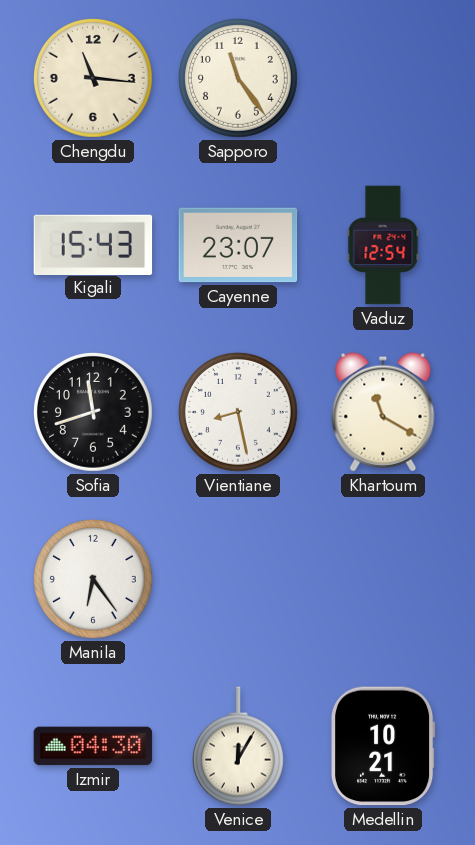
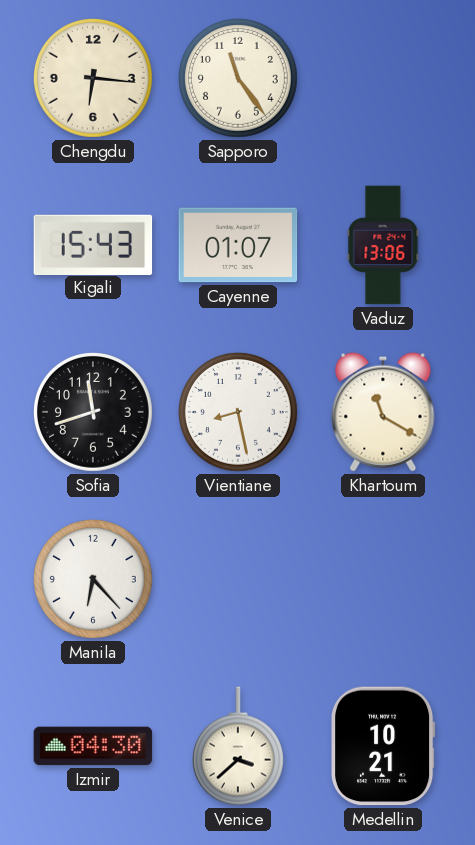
Chengdu: 11:16 -> 6:16 (93, 78)
Cayenne: 23:07 -> 01:07 (238, 245)
Vaduz: 12:54 -> 13:06 (383, 245)
Manila: 6:24 -> 6:23 (93, 579)
Venice: 12:05 -> 3:38 (238, 746)
